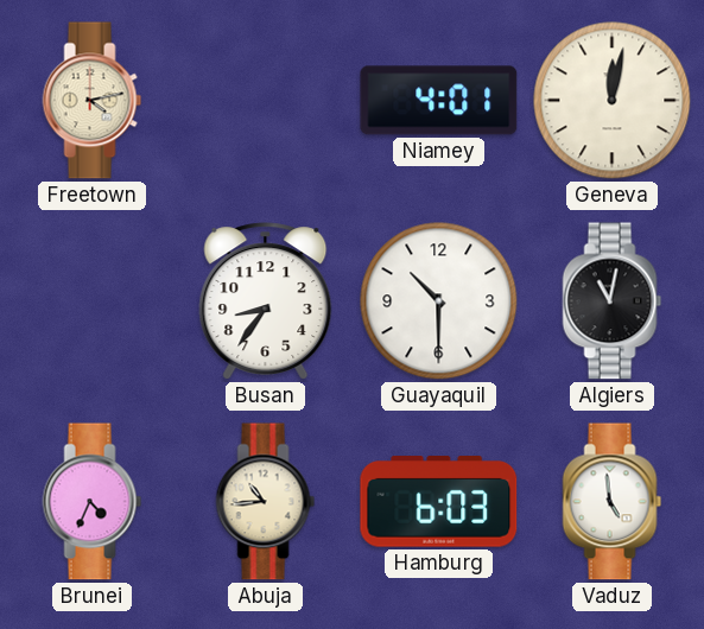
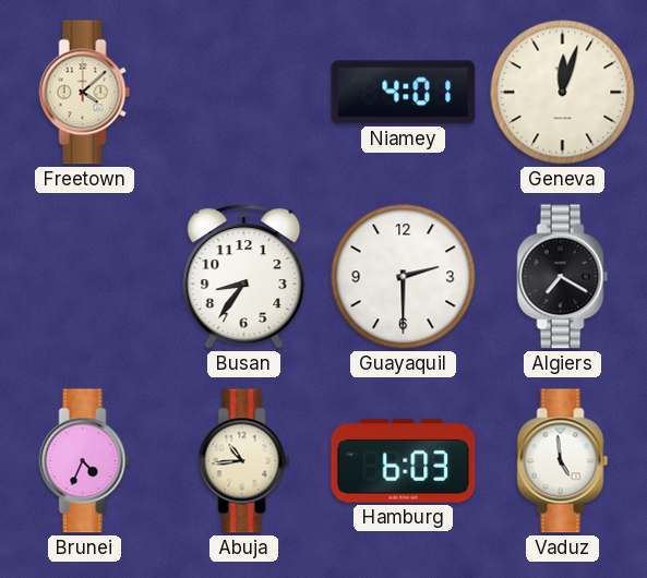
Freetown: 4:13 -> 4:08 (85, 93)
Geneva: 12:02 -> 12:03 (563, 93)
Guayaquil: 10:30 -> 2:30 (404, 277)
Algiers: 11:02 -> 7:20 (563, 277)
